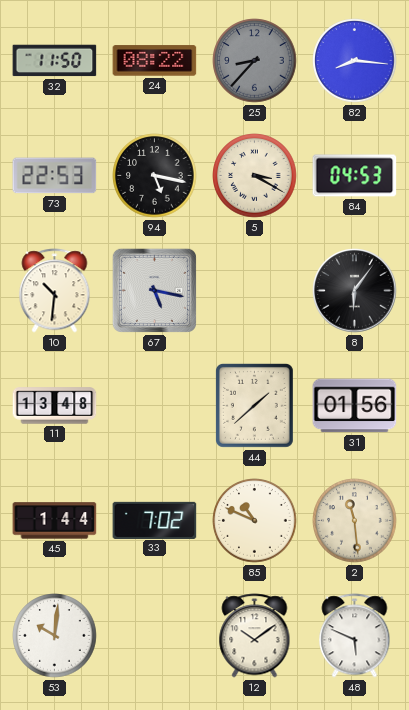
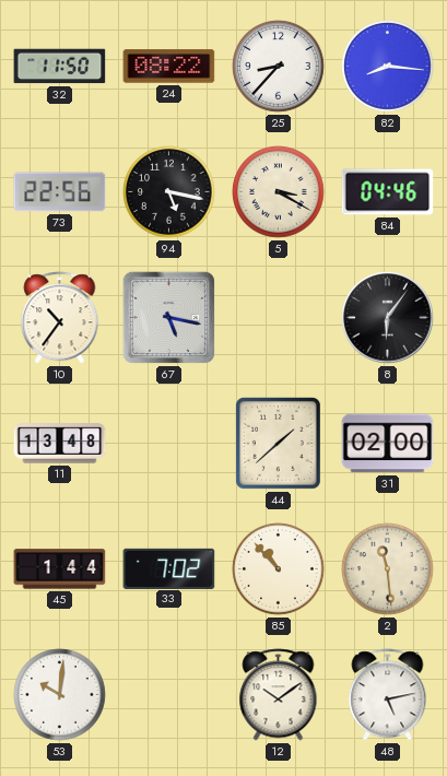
25 dial: grey -> white (279, 67)
73: 22:53 -> 22:56 (60, 192)
84: 04:53 -> 04:46 (388, 192)
10: 10:31 -> 10:36 (60, 318)
31: 01:56 -> 02:00 (388, 444)
85: 10:49 -> 10:53 (279, 569)
48: 5:49 -> 5:13 (388, 695)
